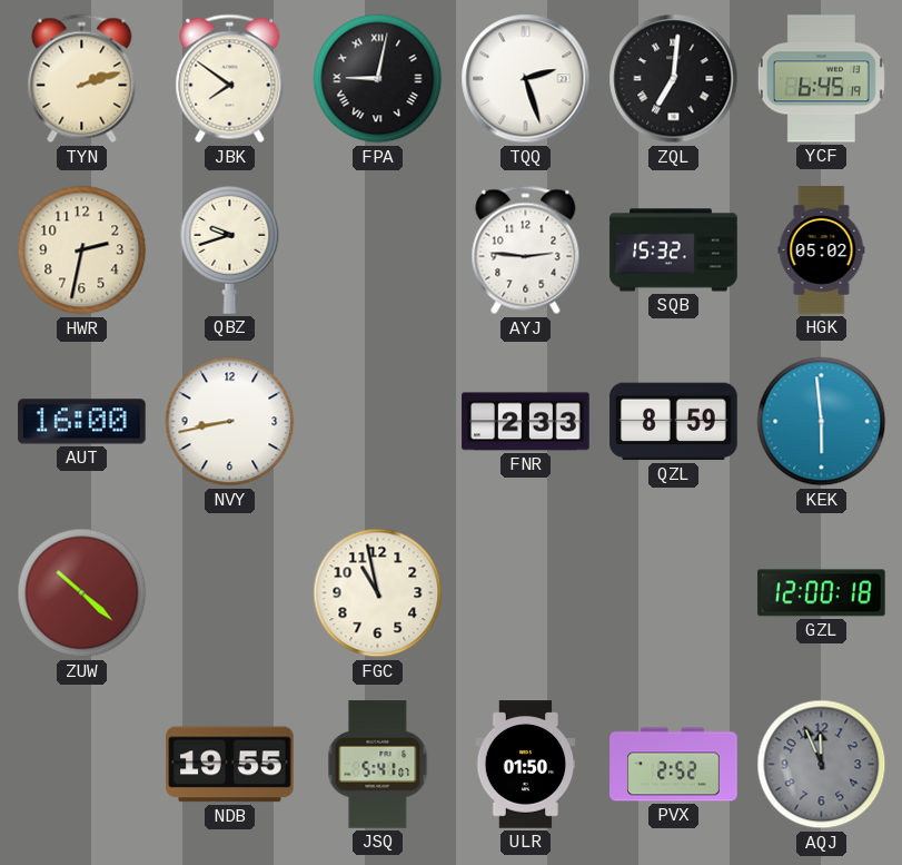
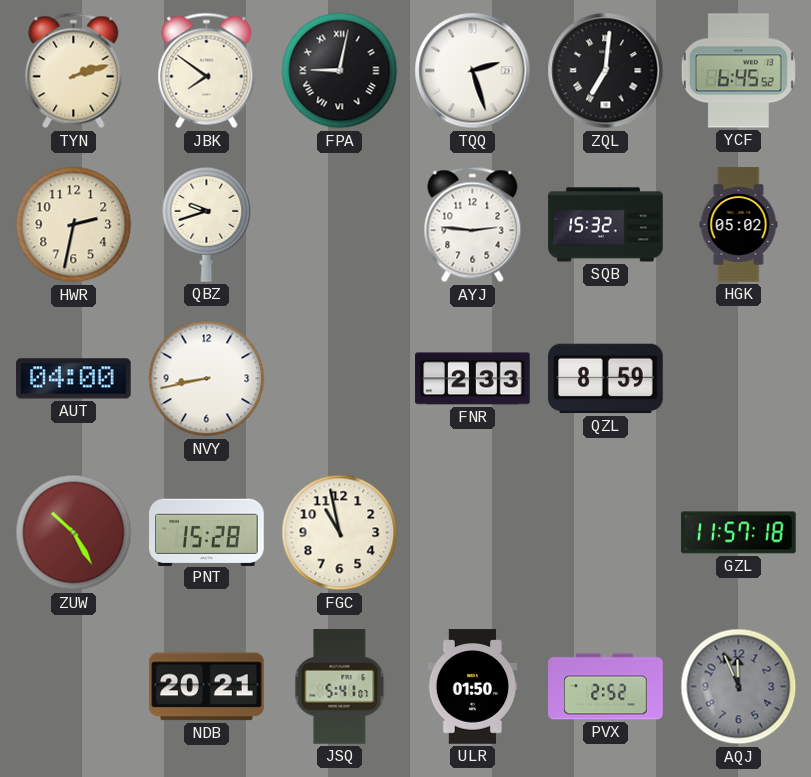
YCF: 6:45:19 -> 6:45:52 (738, 71)
AUT: 16:00 -> 04:00 (74, 379)
KEK: 5:59 -> none (822, 422)
ZUW: 10:22 -> 10:25 (74, 533)
PNT: none -> 15:28 (207, 532)
GZL: 12:00 -> 11:57 (739, 533)
NDB: 19:55 -> 20:21 (207, 687)
